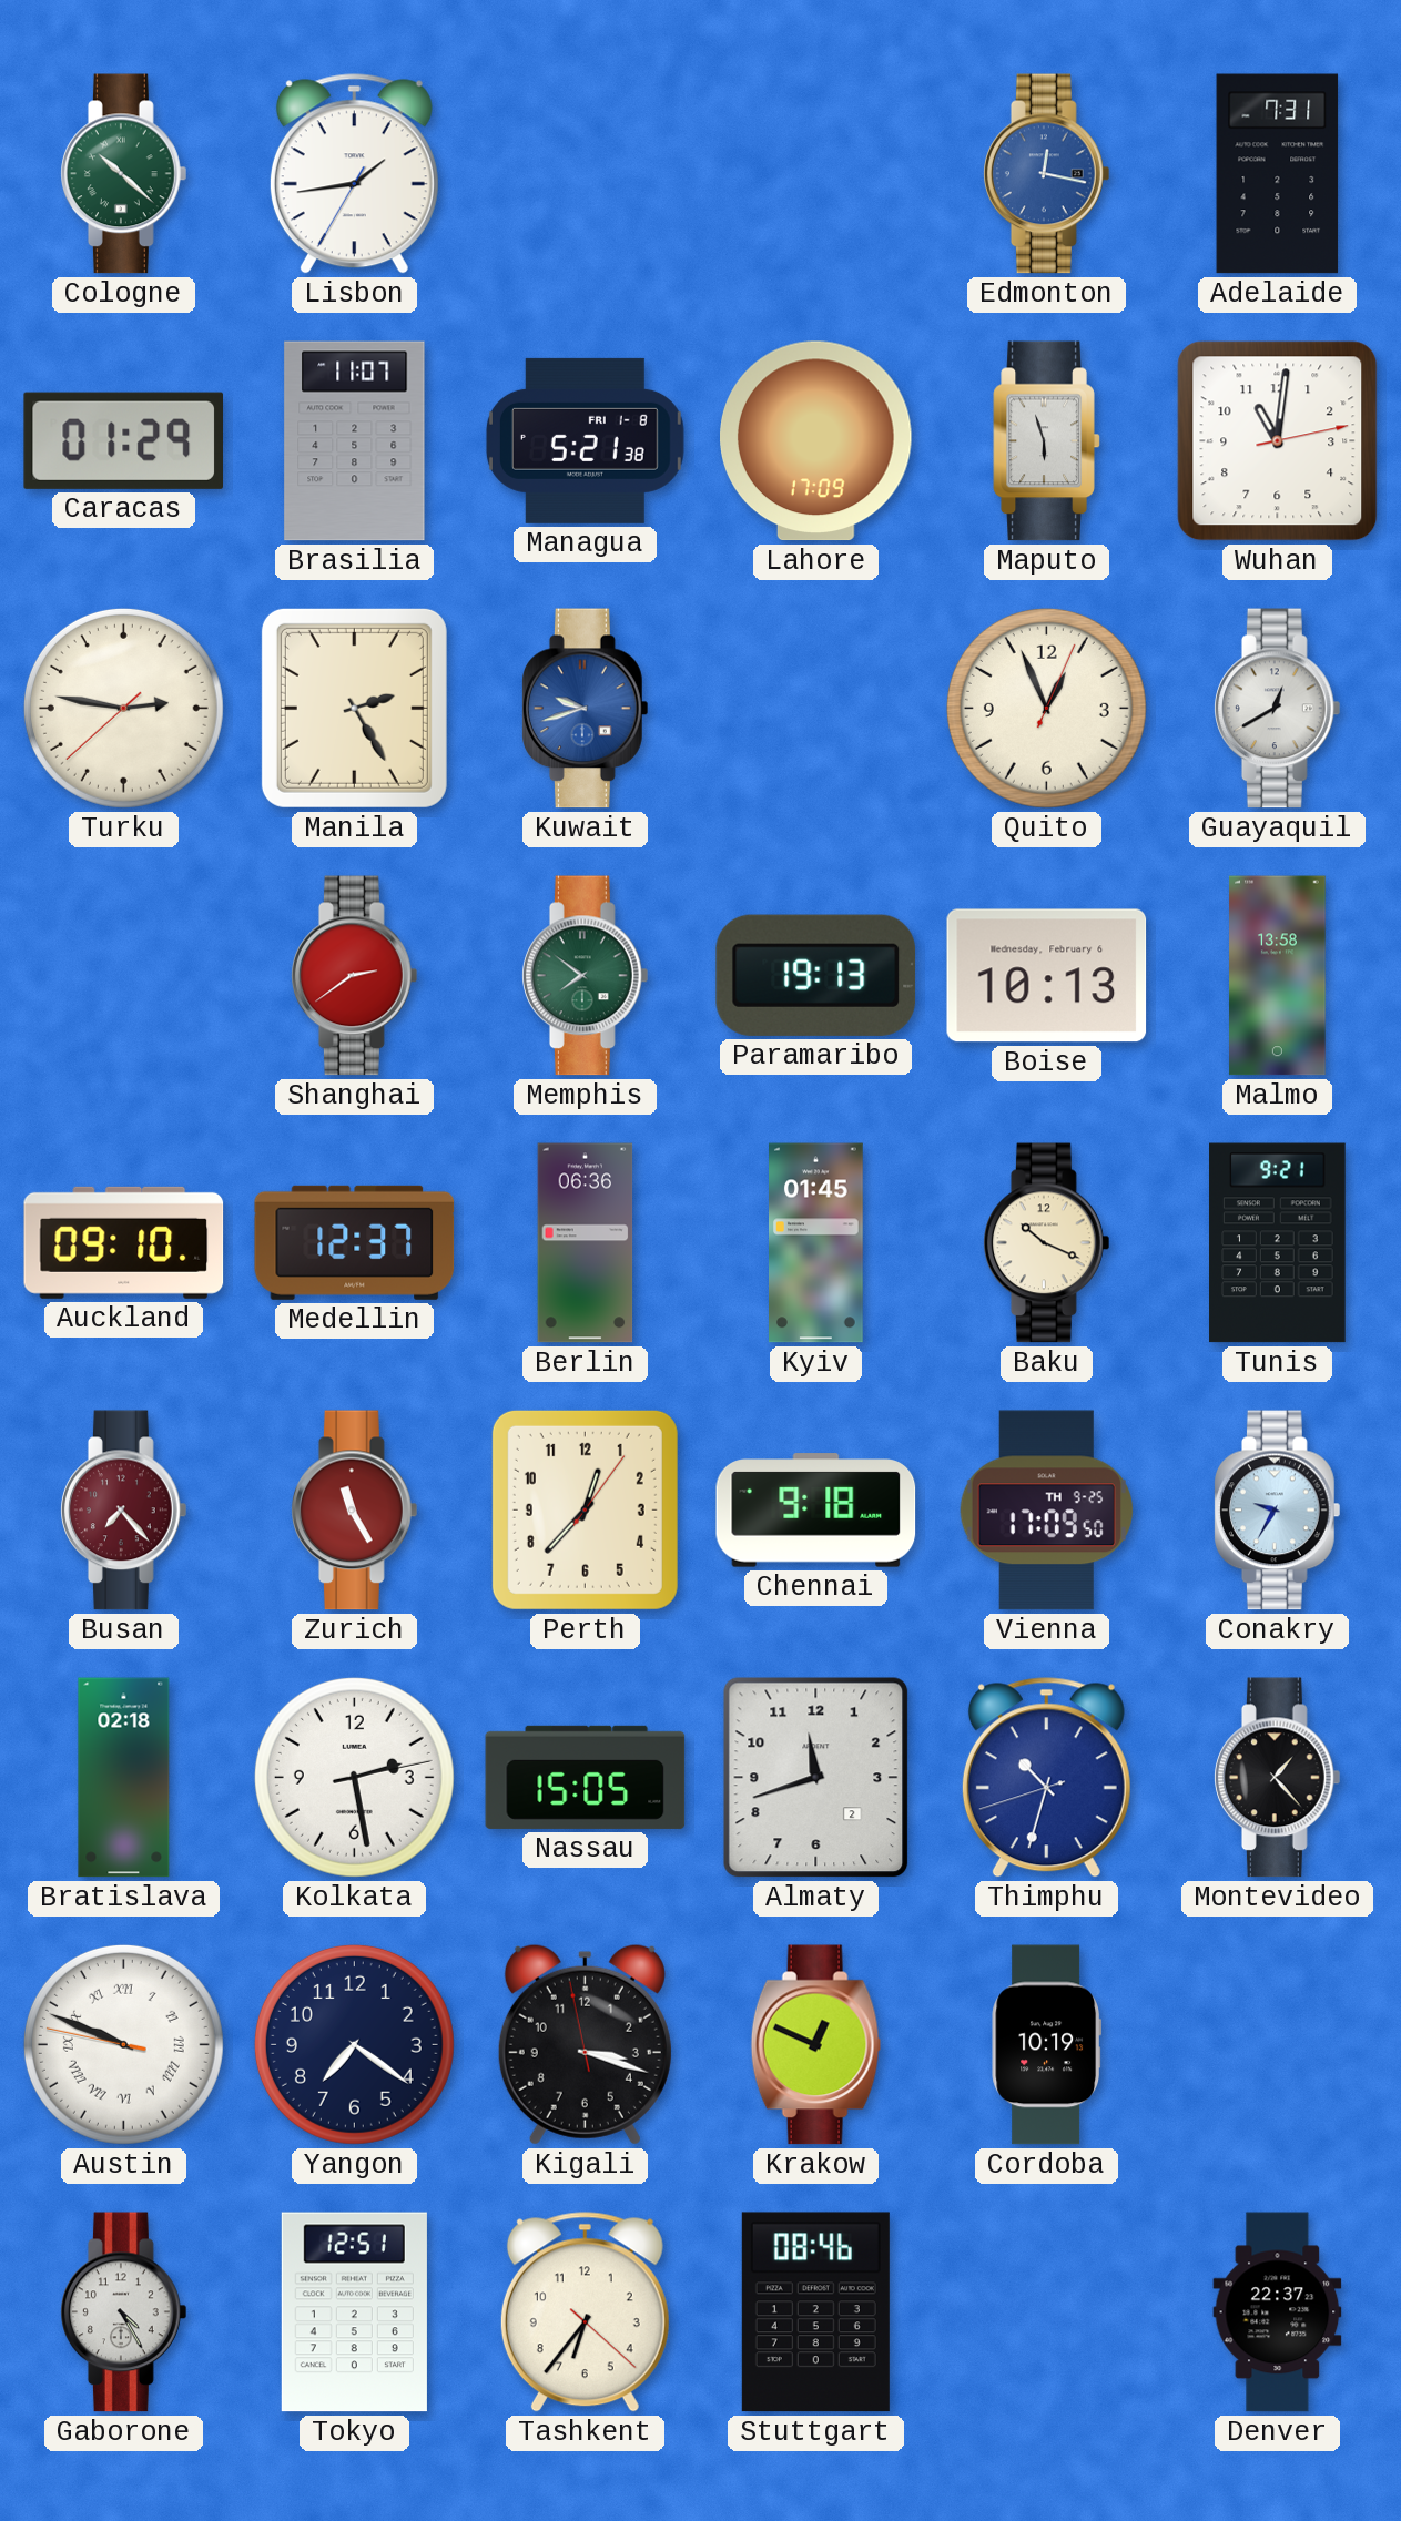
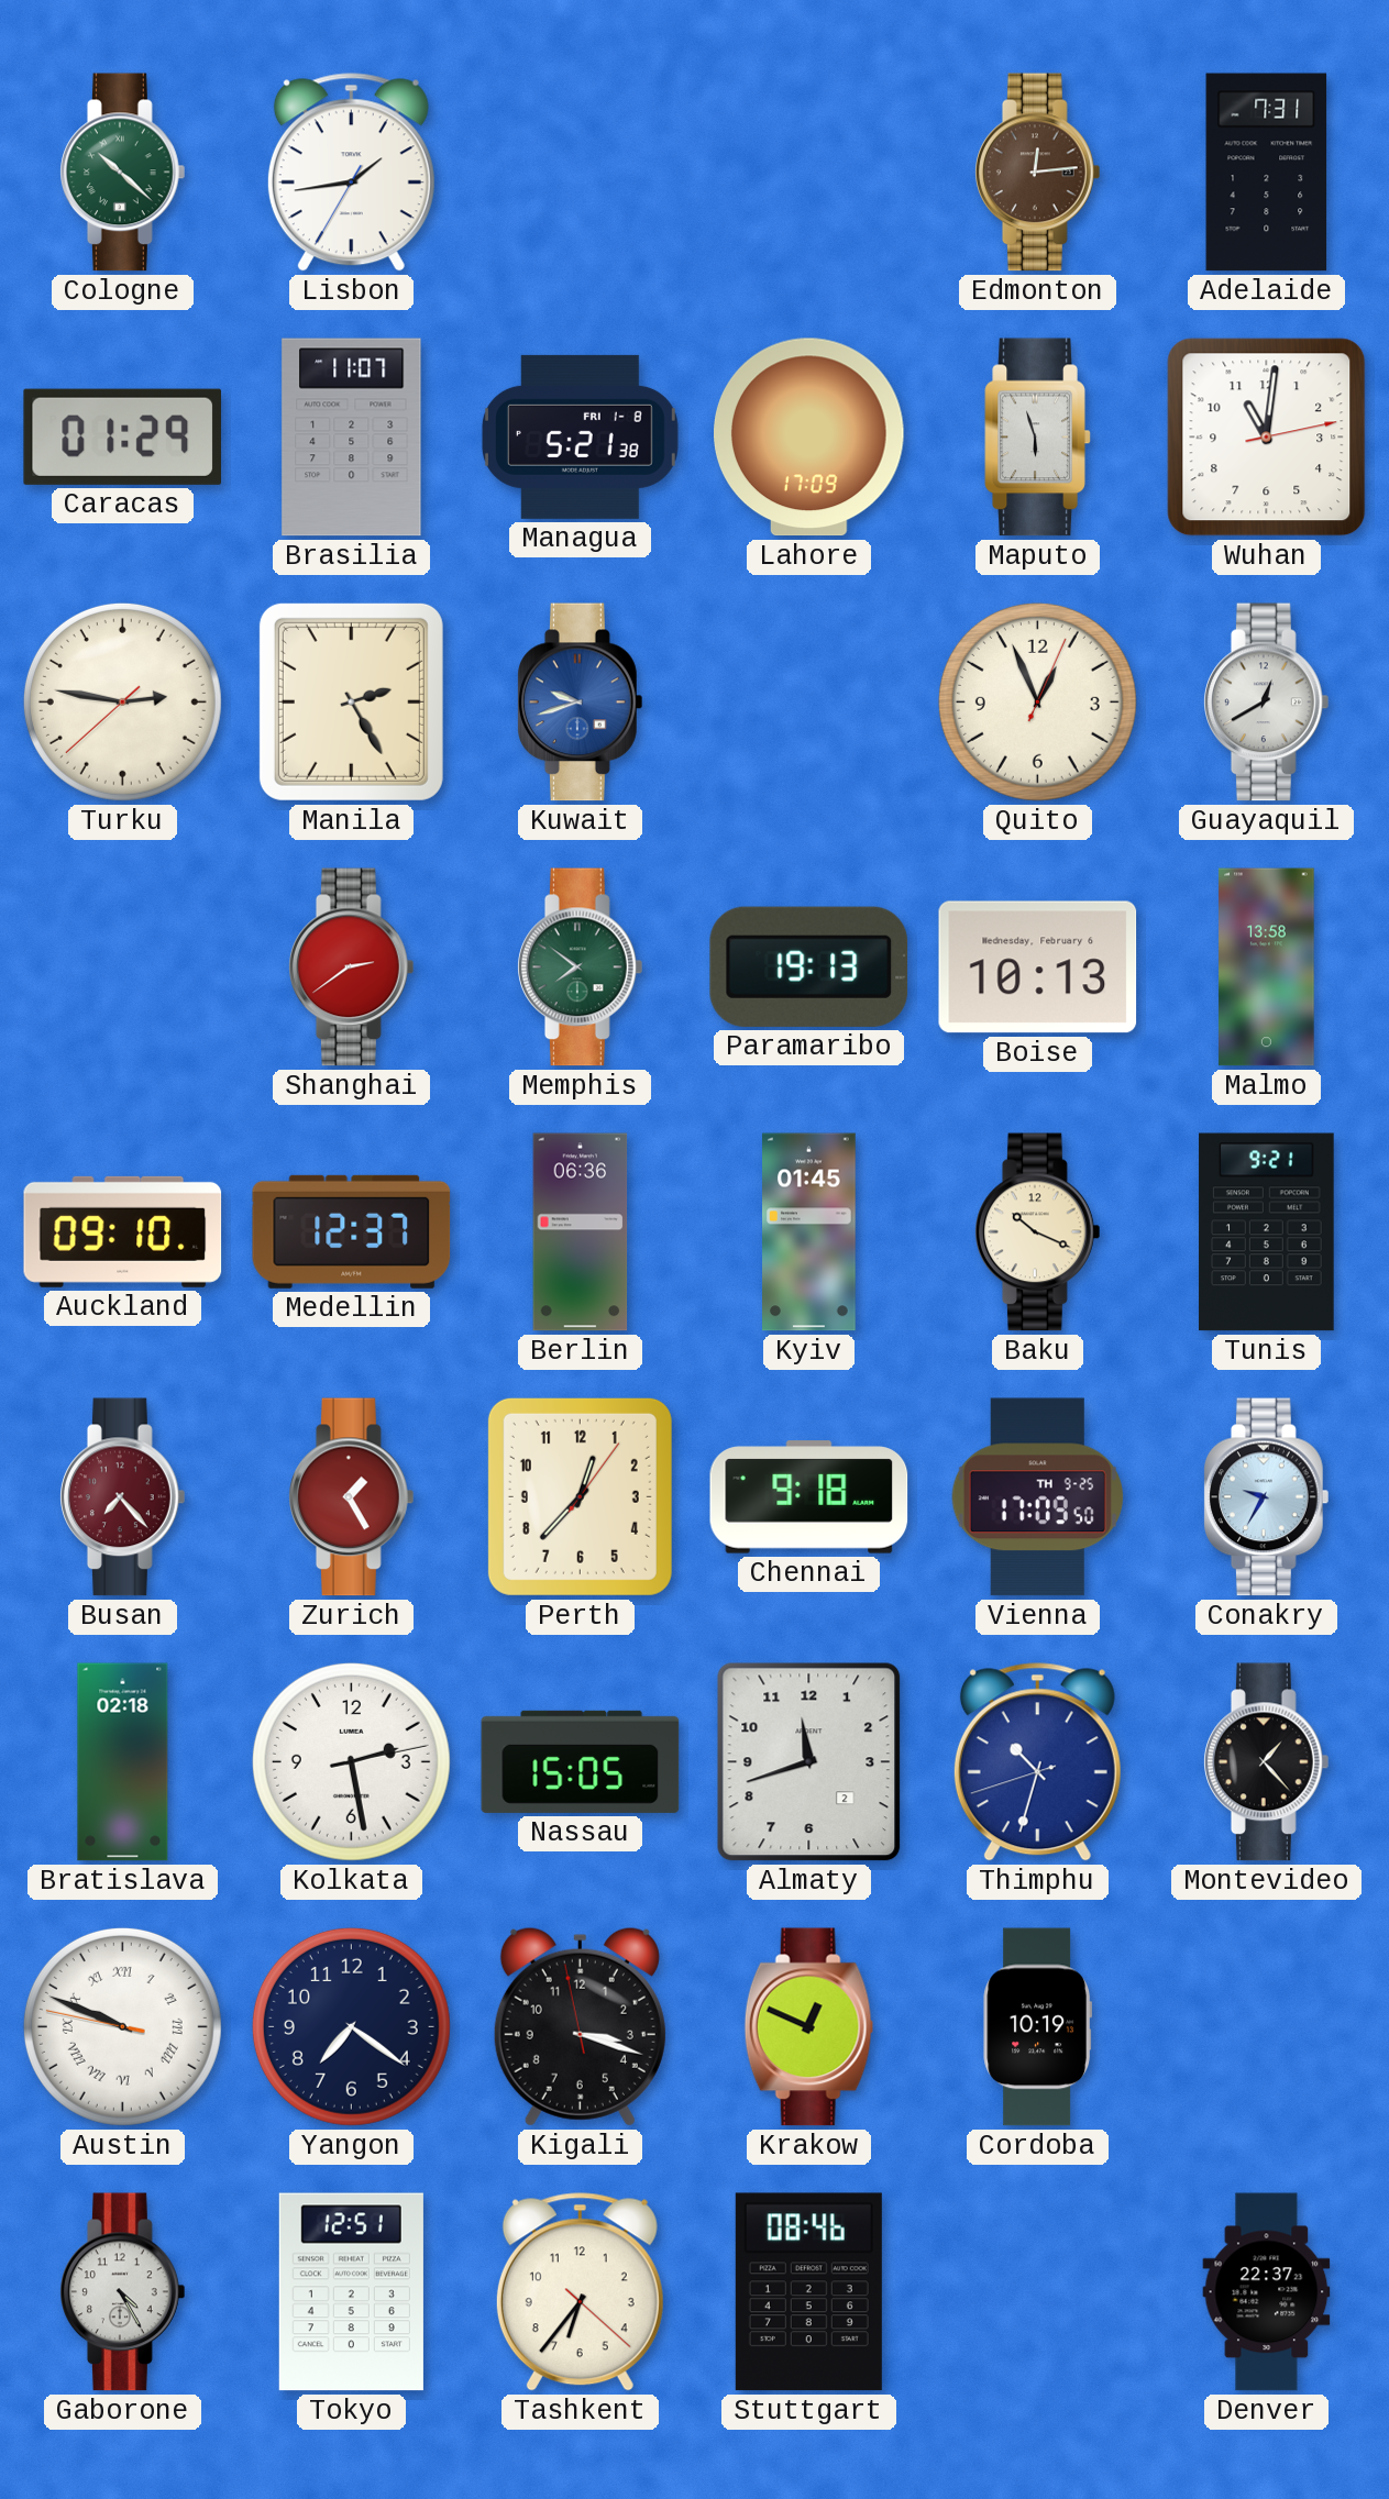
Edmonton: 12:17 -> 12:14 (1038, 173)
Edmonton dial: blue -> brown (1038, 173)
Zurich: 11:25 -> 1:25 (352, 1497)
